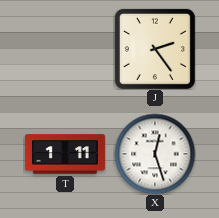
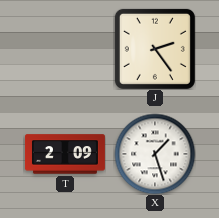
T: 1:11 -> 2:09 (65, 154)
X: 12:27 -> 1:27 (155, 154)
